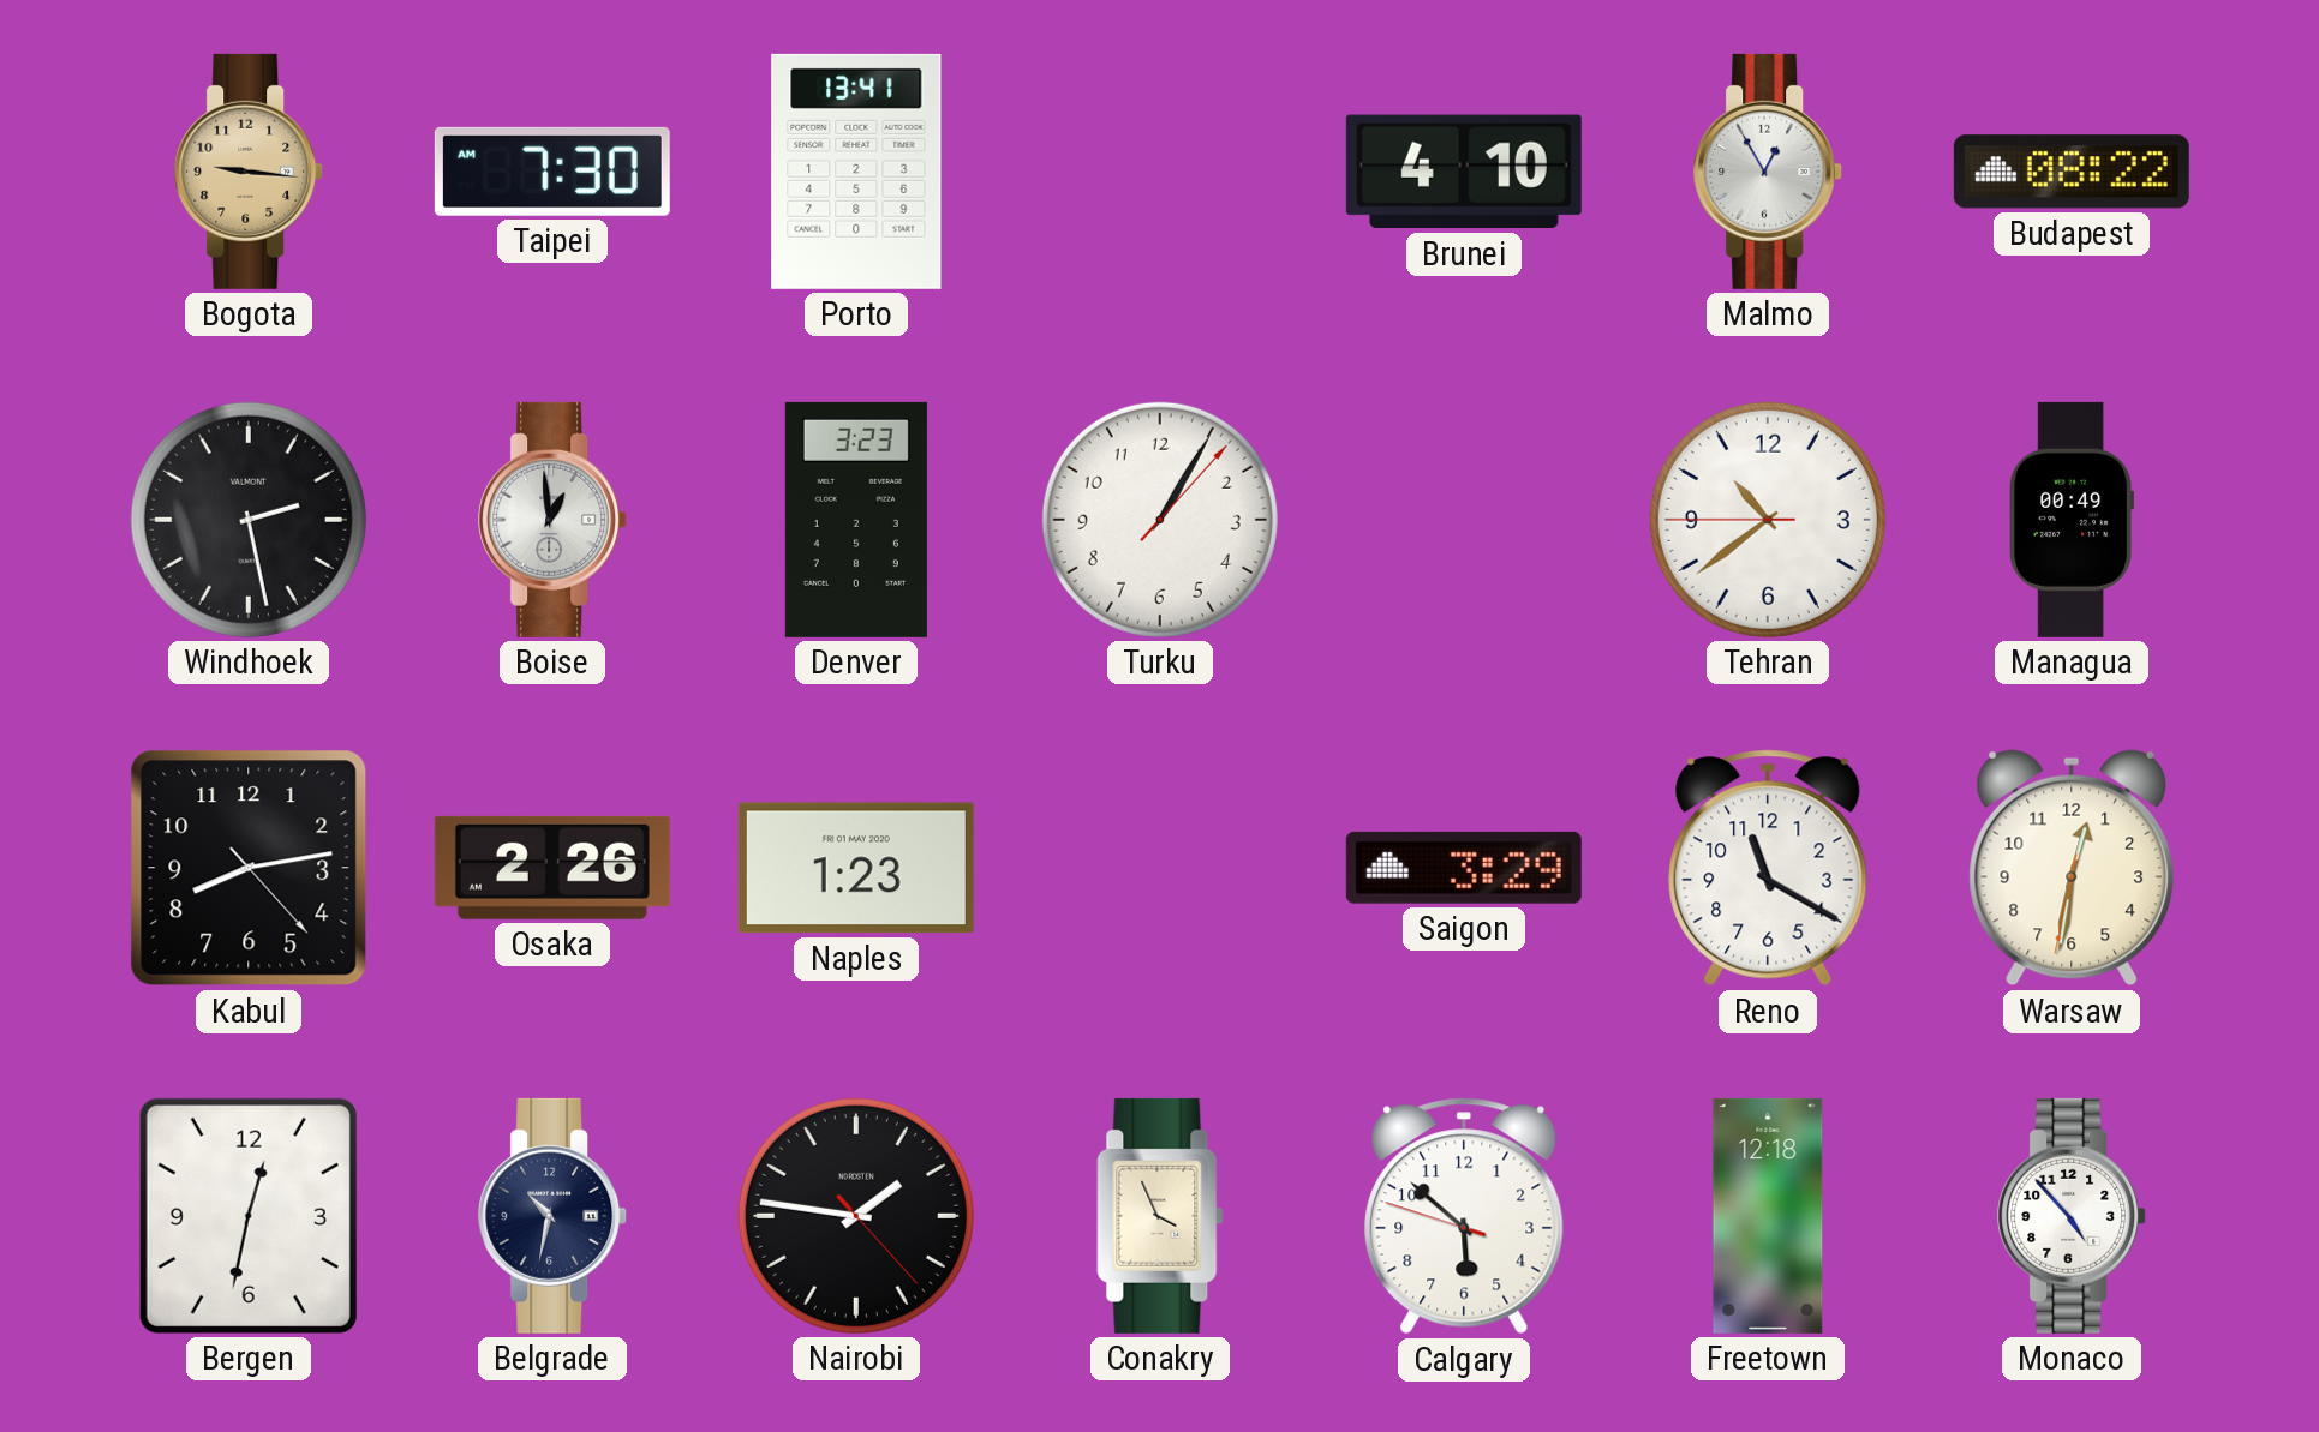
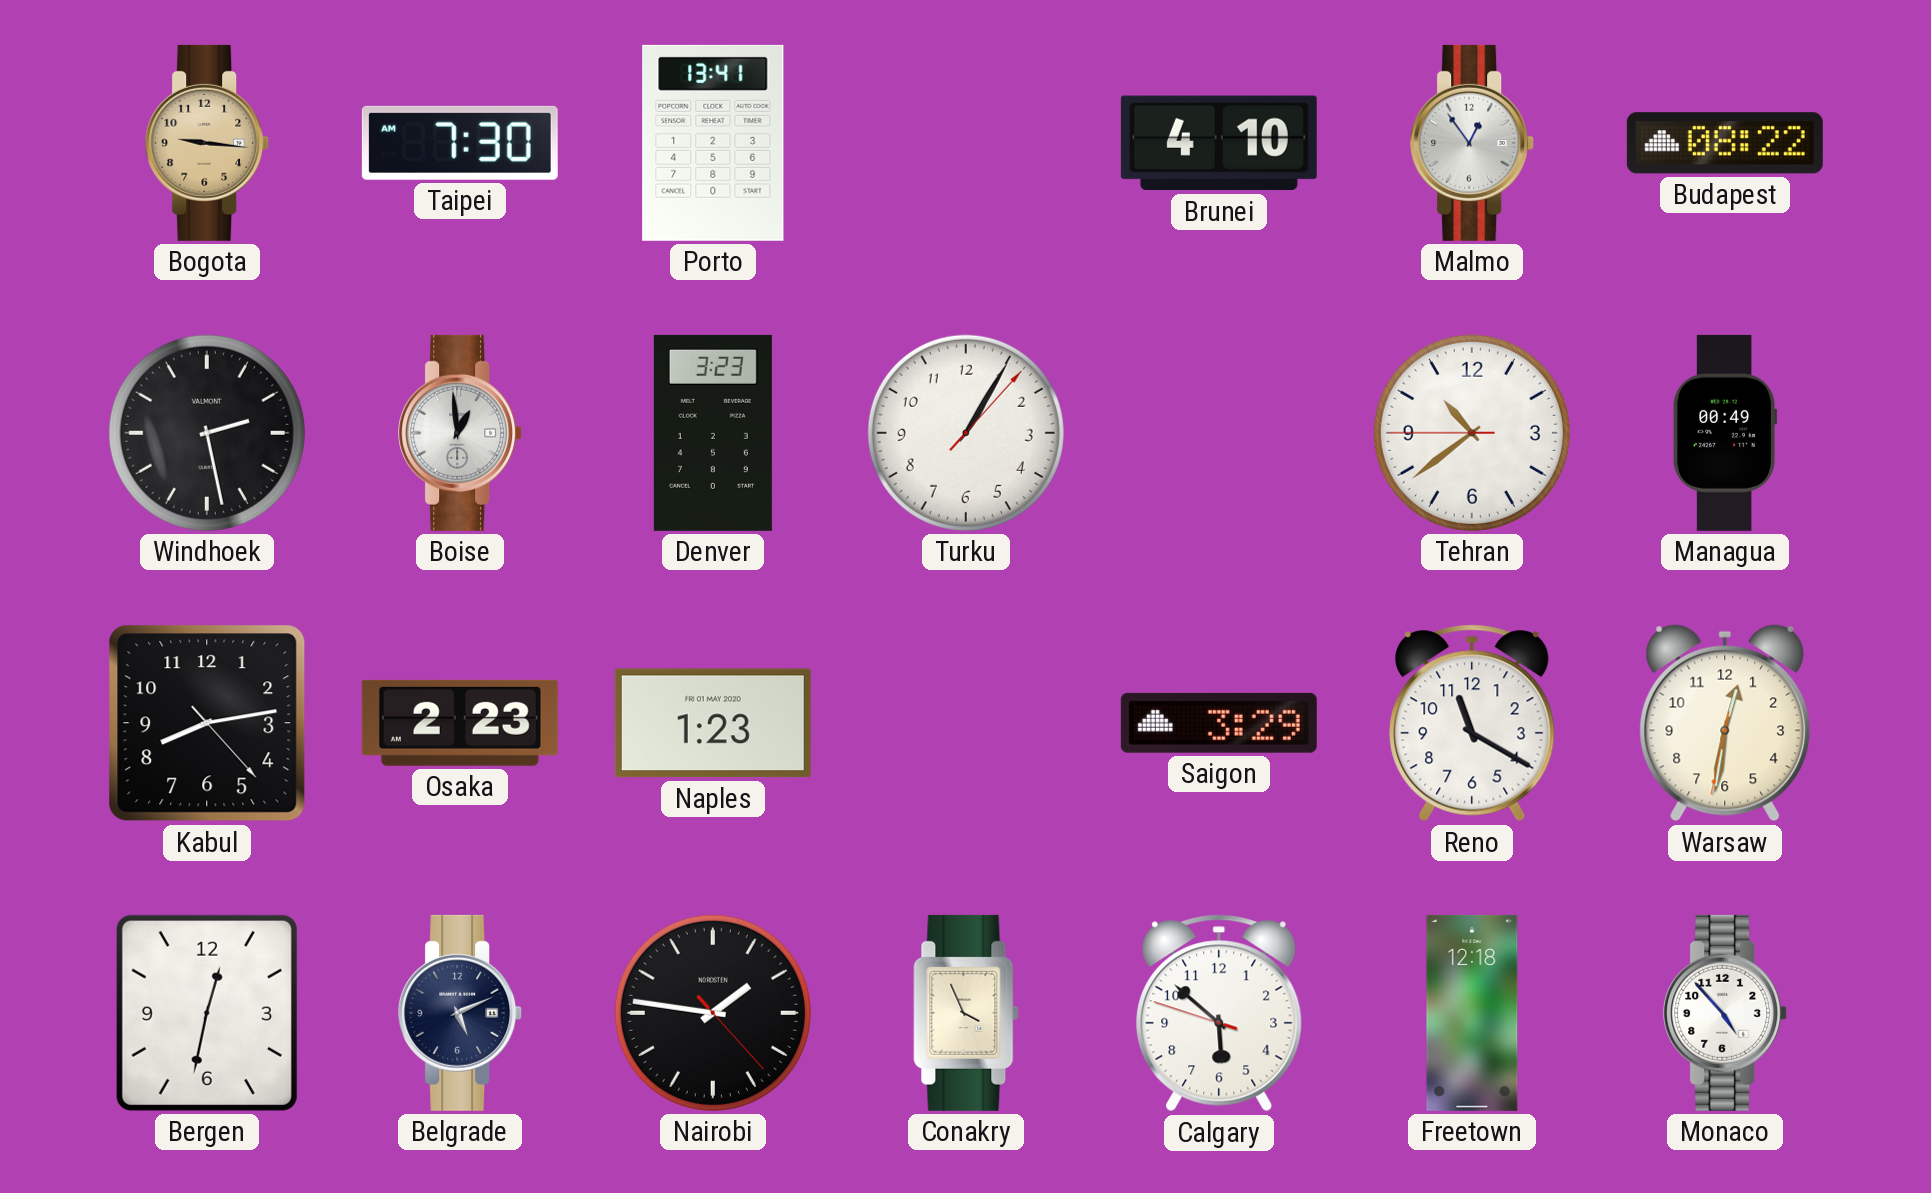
Malmo: 12:55 -> 12:54 (1473, 143)
Osaka: 2:26 -> 2:23 (460, 723)
Belgrade: 10:32 -> 5:11 (461, 1013)
